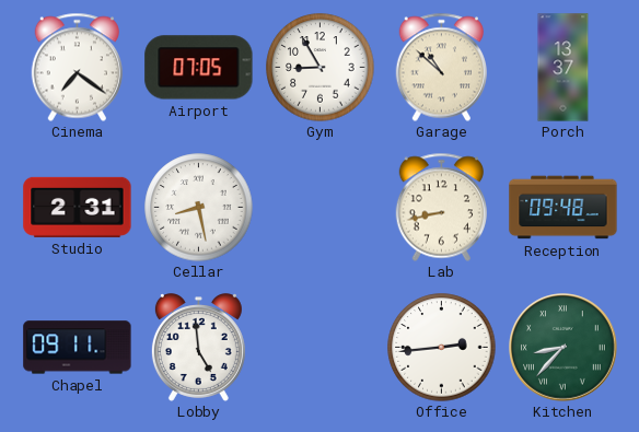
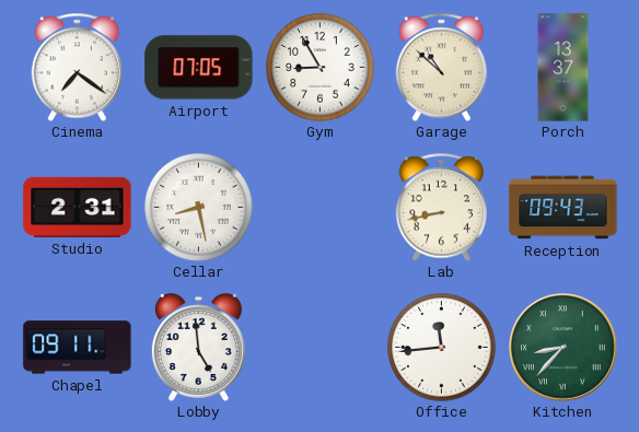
Reception: 09:48 -> 09:43 (564, 208)
Office: 2:44 -> 11:44 (442, 348)
